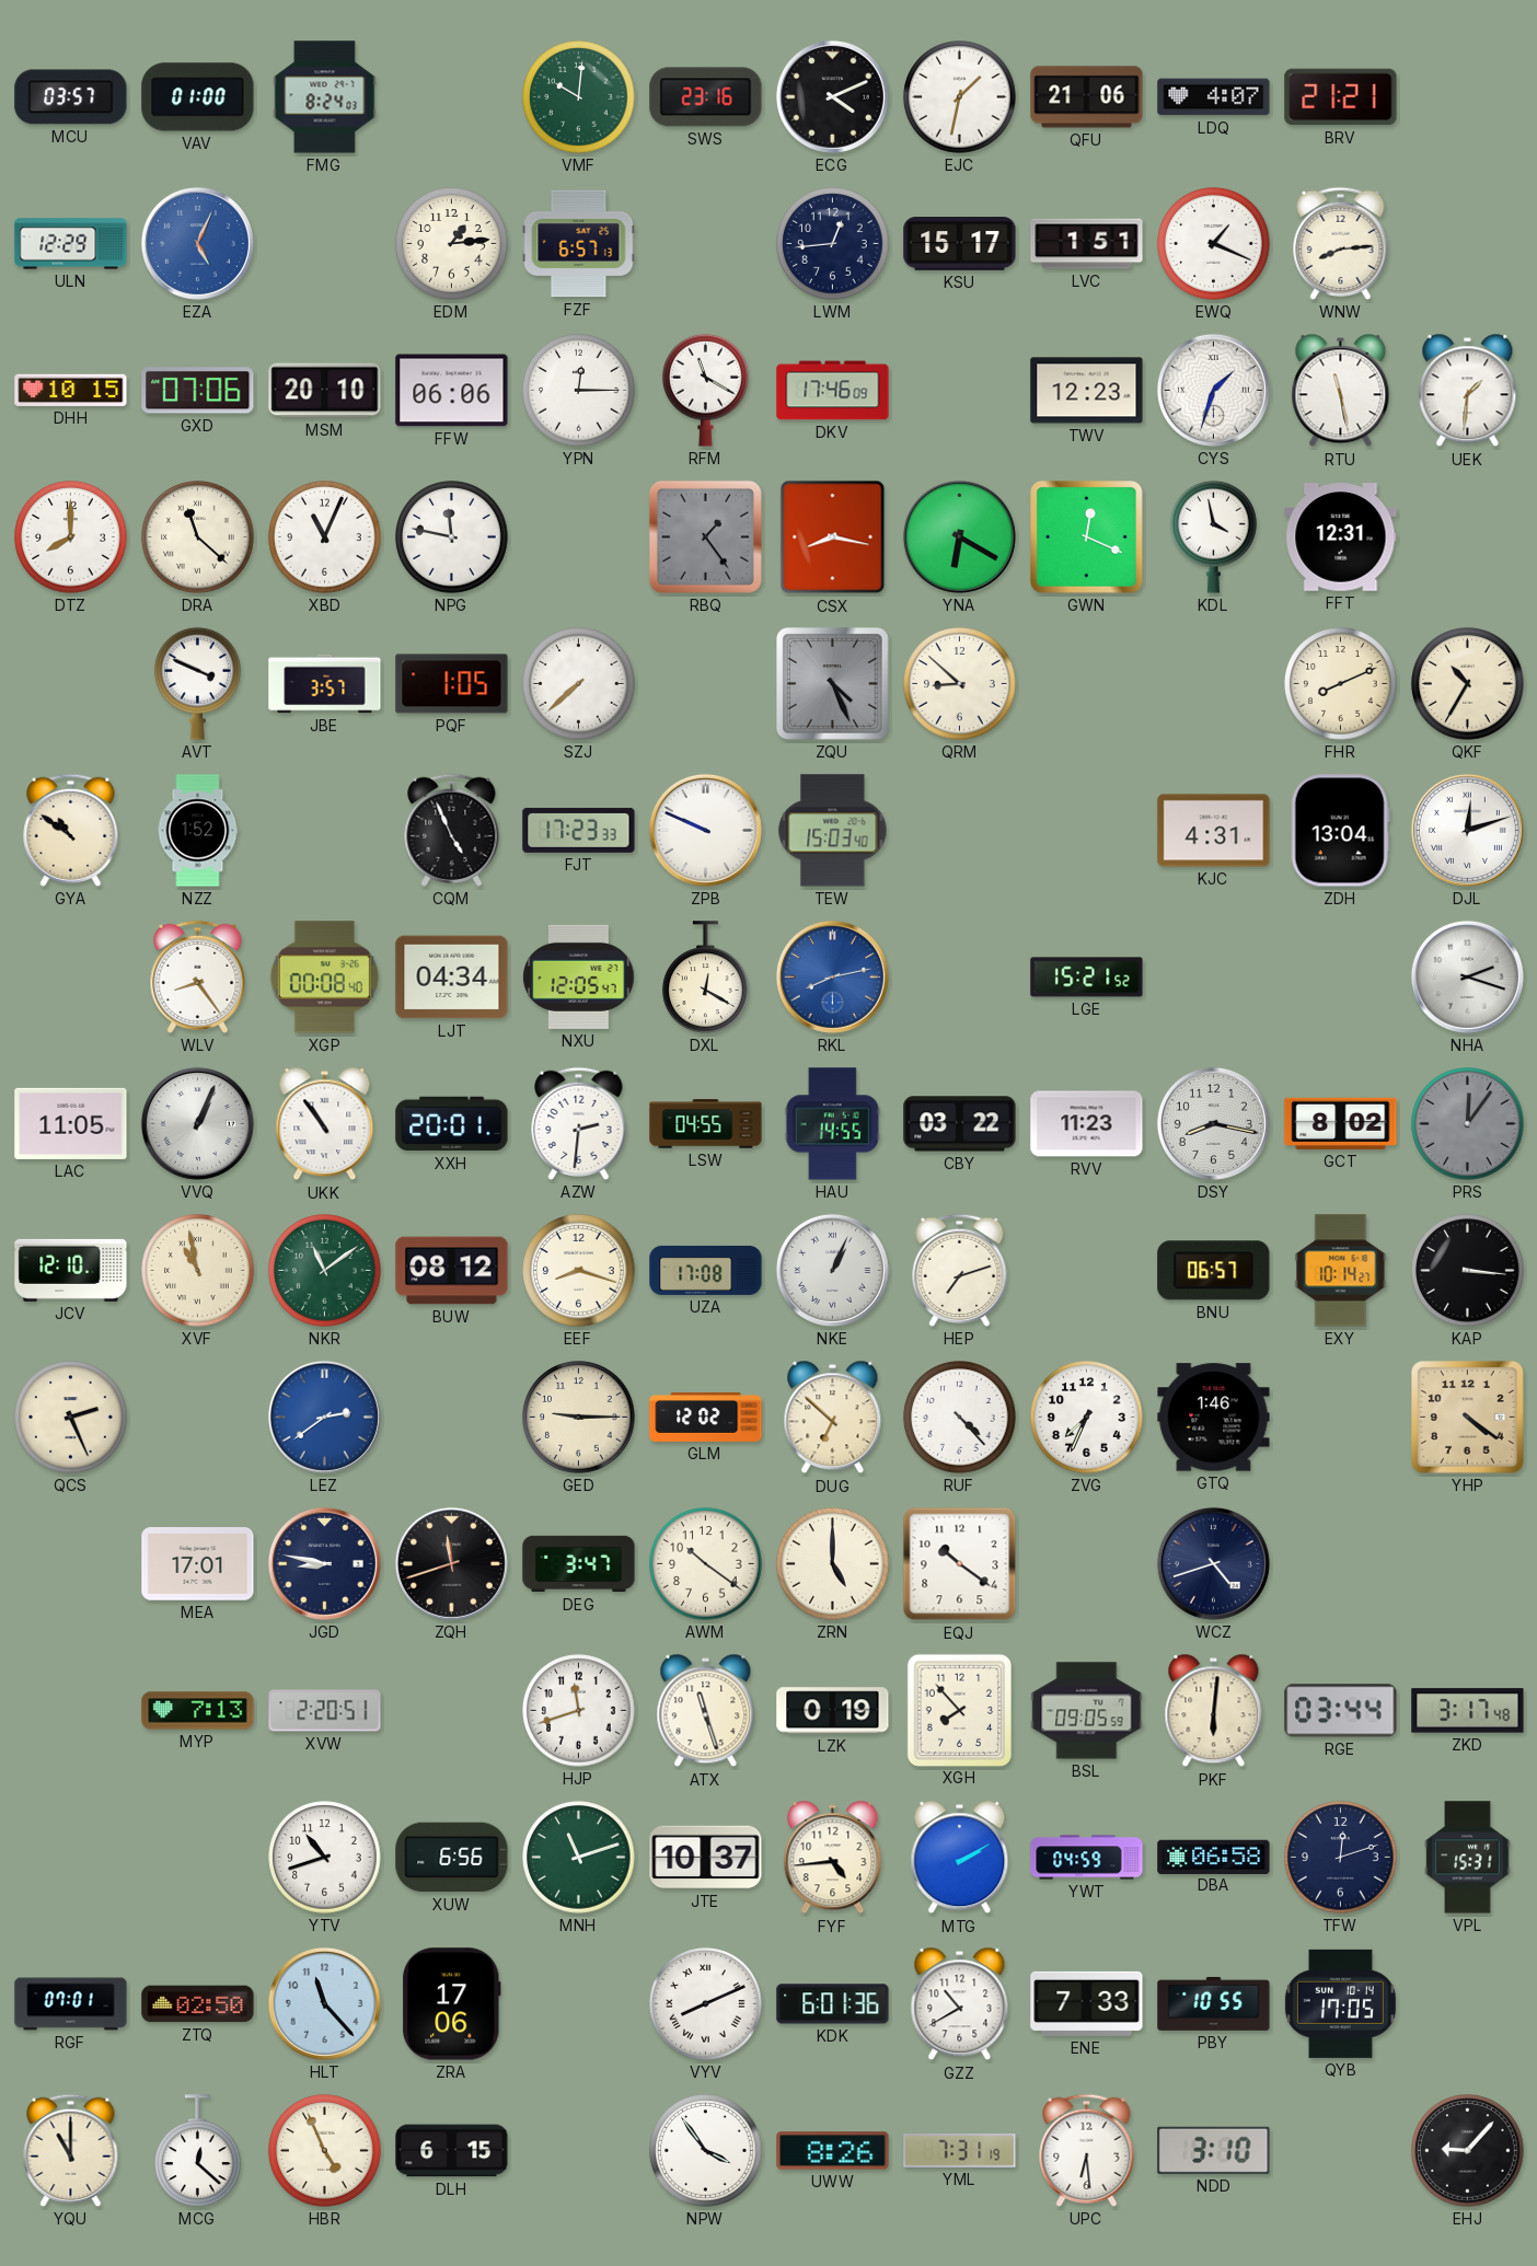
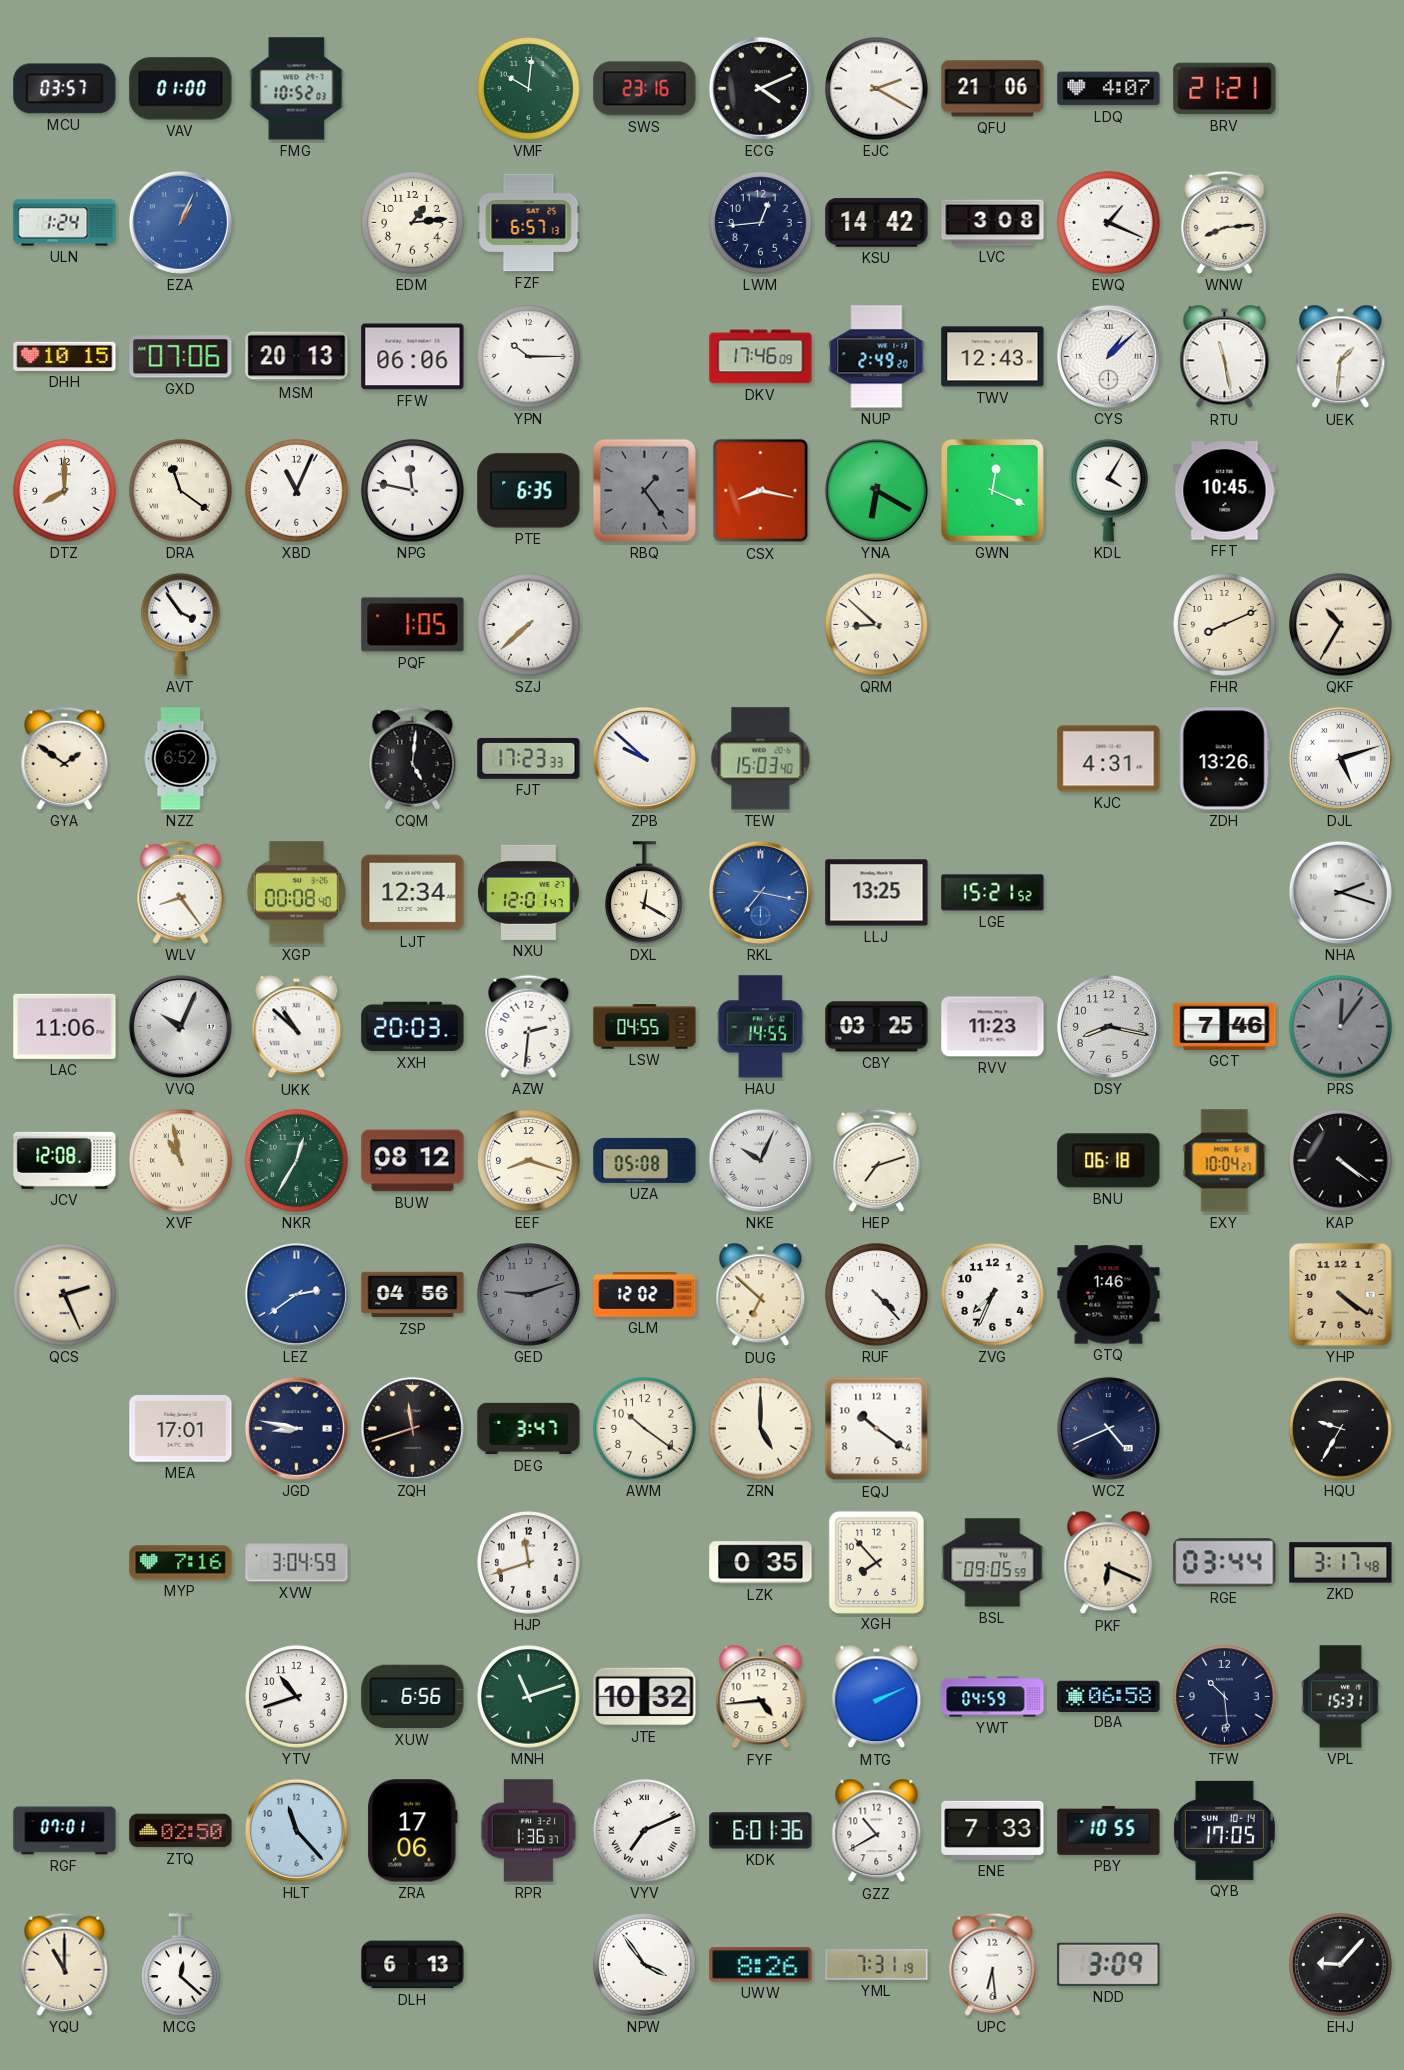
FMG: 8:24 -> 10:52 (297, 89)
EJC: 1:32 -> 2:20 (877, 89)
ULN: 12:29 -> 1:24 (65, 223)
EZA: 5:04 -> 1:04 (180, 222)
KSU: 15:17 -> 14:42 (877, 223)
LVC: 1:51 -> 3:08 (993, 223)
MSM: 20:10 -> 20:13 (297, 357)
YPN: 12:15 -> 10:15 (529, 357)
RFM: 11:20 -> none (706, 390)
NUP: none -> 2:49 (877, 357)
TWV: 12:23 -> 12:43 (993, 357)
CYS: 1:33 -> 1:08 (1108, 356)
DRA: 11:22 -> 11:21 (181, 491)
PTE: none -> 6:35 (529, 491)
KDL: 3:58 -> 4:05 (1109, 490)
FFT: 12:31 -> 10:45 (1225, 491)
AVT: 3:49 -> 3:54 (181, 624)
JBE: 3:57 -> none (325, 684)
ZQU: 4:26 -> none (833, 684)
GYA: 10:51 -> 1:51 (65, 758)
NZZ: 1:52 -> 6:52 (181, 759)
CQM: 4:56 -> 5:01 (413, 758)
ZPB: 9:49 -> 9:52 (644, 758)
ZDH: 13:04 -> 13:26 (1224, 759)
DJL: 12:12 -> 5:12 (1340, 758)
LJT: 04:34 -> 12:34 (413, 893)
NXU: 12:05 -> 12:01 (529, 892)
RKL: 8:13 -> 7:17 (760, 892)
LLJ: none -> 13:25 (877, 893)
LAC: 11:05 -> 11:06 (65, 1026)
VVQ: 1:04 -> 10:04 (180, 1026)
UKK: 10:54 -> 10:52 (297, 1027)
XXH: 20:01 -> 20:03 (413, 1027)
CBY: 03:22 -> 03:25 (877, 1027)
GCT: 8:02 -> 7:46 (1225, 1026)
JCV: 12:10 -> 12:08 (65, 1160)
NKR: 11:09 -> 12:35 (297, 1161)
UZA: 17:08 -> 05:08 (645, 1160)
NKE: 1:04 -> 10:04 (760, 1160)
BNU: 06:57 -> 06:18 (1109, 1161)
EXY: 10:14 -> 10:04 (1225, 1161)
KAP: 3:16 -> 4:21 (1341, 1161)
ZSP: none -> 04:56 (413, 1295)
GED: 9:15 -> 9:12 (529, 1295)
GED dial: cream -> grey (529, 1295)
WCZ: 4:42 -> 4:41 (1108, 1428)
HQU: none -> 9:35 (1341, 1429)
MYP: 7:13 -> 7:16 (181, 1563)
XVW: 2:20 -> 3:04 (297, 1563)
ATX: 11:27 -> none (706, 1711)
LZK: 0:19 -> 0:35 (761, 1563)
PKF: 6:01 -> 6:19 (1109, 1563)
JTE: 10:37 -> 10:32 (645, 1697)
MTG: 2:10 -> 2:11 (877, 1697)
TFW: 12:12 -> 10:29 (1225, 1697)
RPR: none -> 1:36 (529, 1831)
VYV: 8:11 -> 7:11 (645, 1831)
HBR: 4:56 -> none (325, 2151)
DLH: 6:15 -> 6:13 (413, 1965)
NDD: 3:10 -> 3:09 (1109, 1964)
